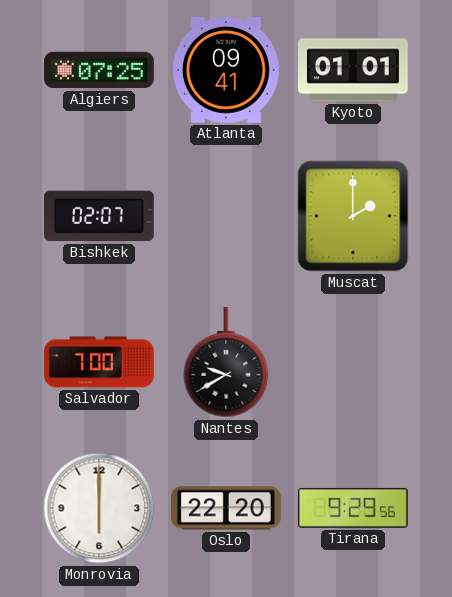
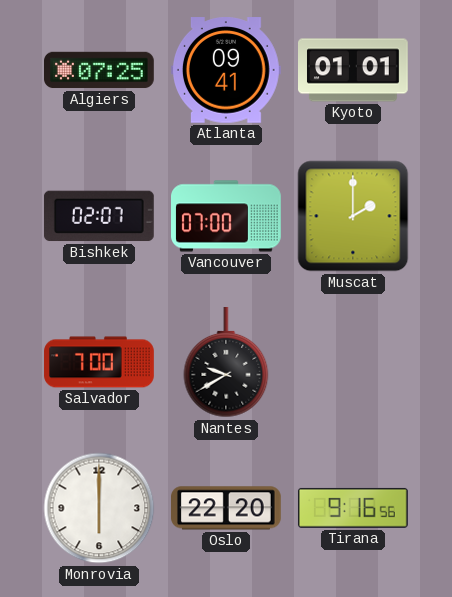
Vancouver: none -> 07:00 (227, 216)
Tirana: 9:29 -> 9:16 (353, 508)
